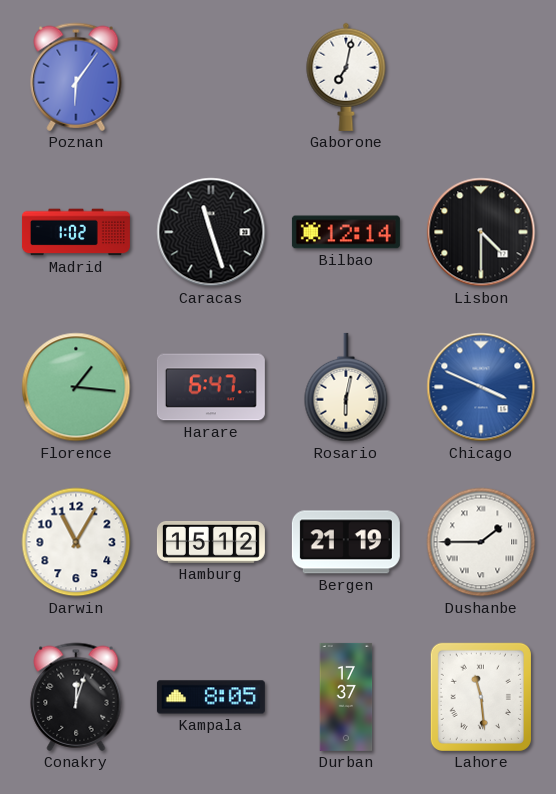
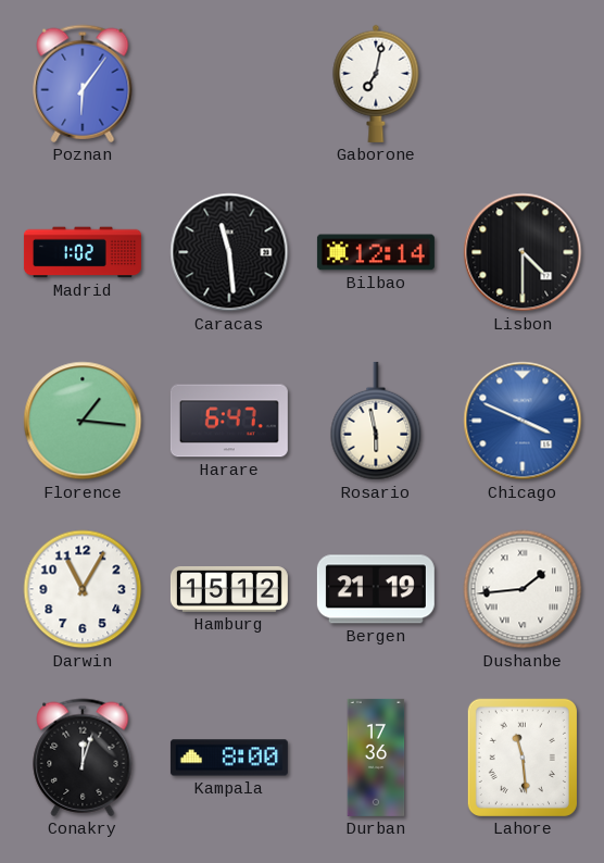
Caracas: 11:27 -> 11:29 (229, 252)
Rosario: 6:02 -> 5:58 (376, 421)
Dushanbe: 1:45 -> 1:44 (523, 589)
Kampala: 8:05 -> 8:00 (229, 758)
Durban: 17:37 -> 17:36 (376, 758)
